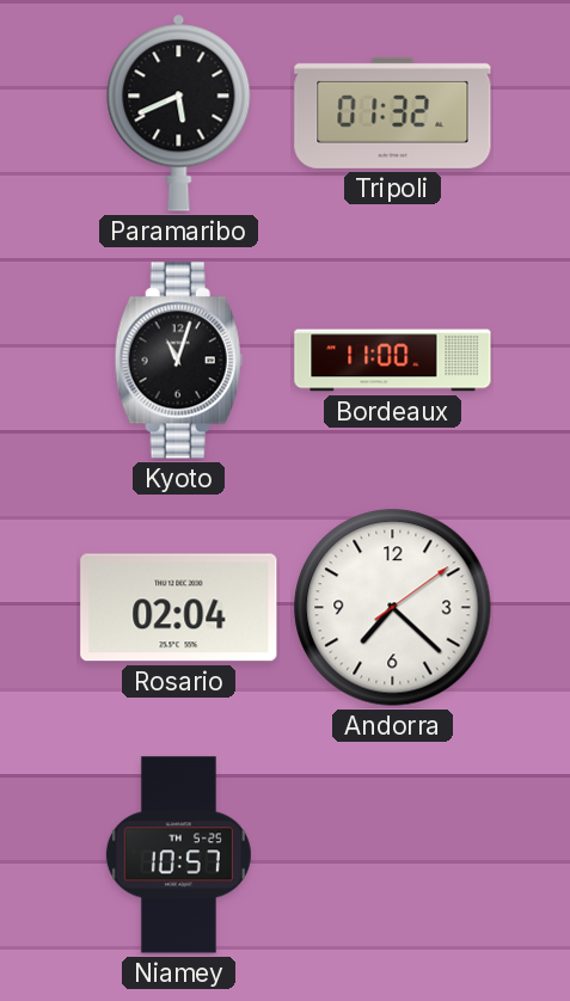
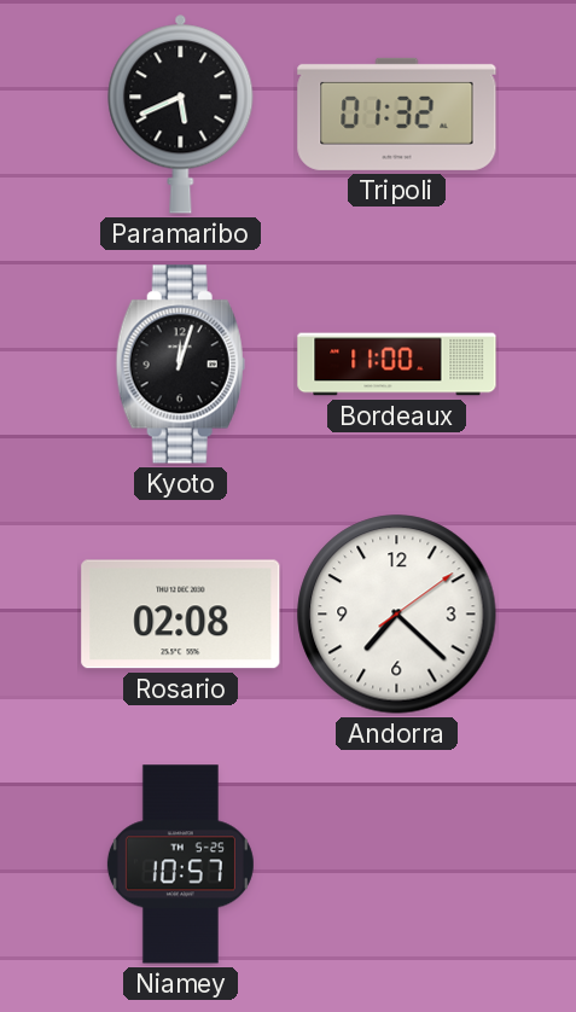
Kyoto: 11:03 -> 12:03 (180, 365)
Rosario: 02:04 -> 02:08 (181, 615)
